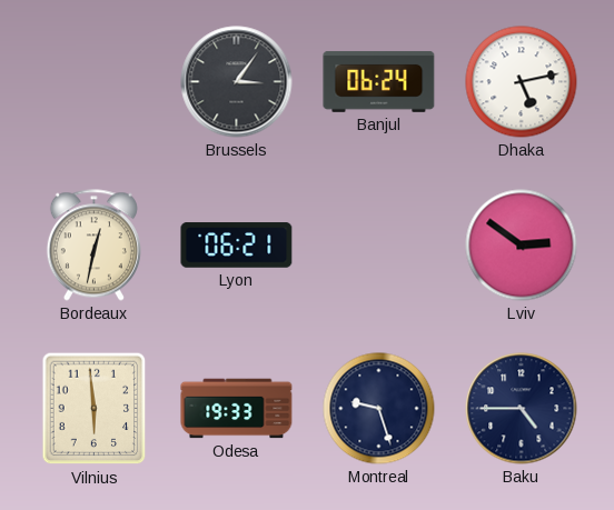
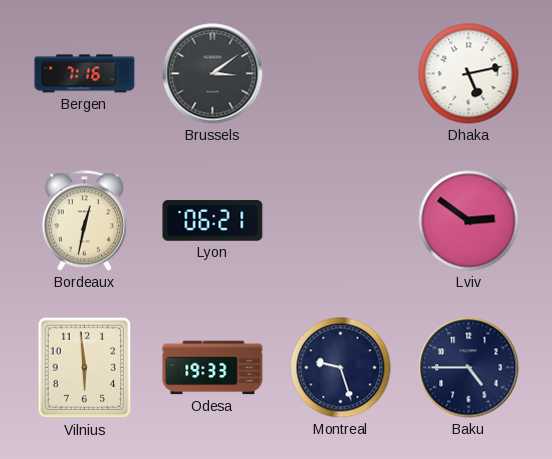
Bergen: none -> 7:16 (85, 74)
Brussels: 3:06 -> 3:09 (213, 74)
Banjul: 06:24 -> none (379, 81)
